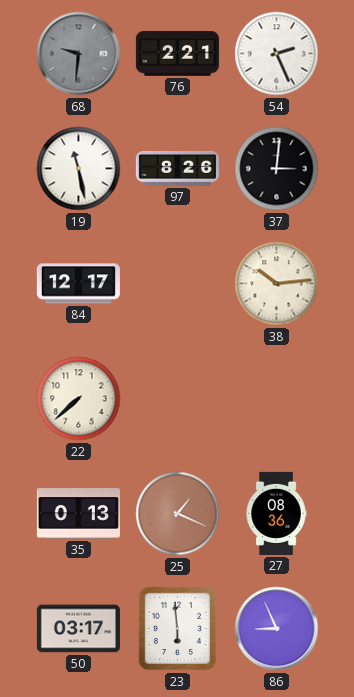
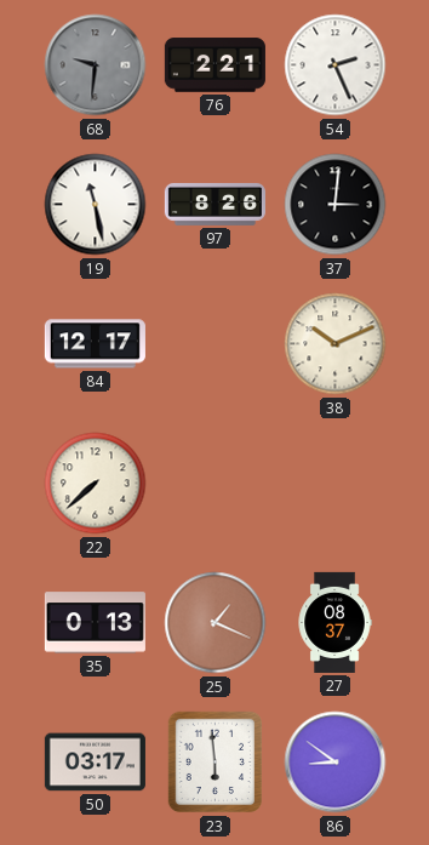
38: 10:14 -> 10:11 (336, 344)
27: 08:36 -> 08:37 (334, 622)
86: 8:56 -> 8:51 (336, 763)
